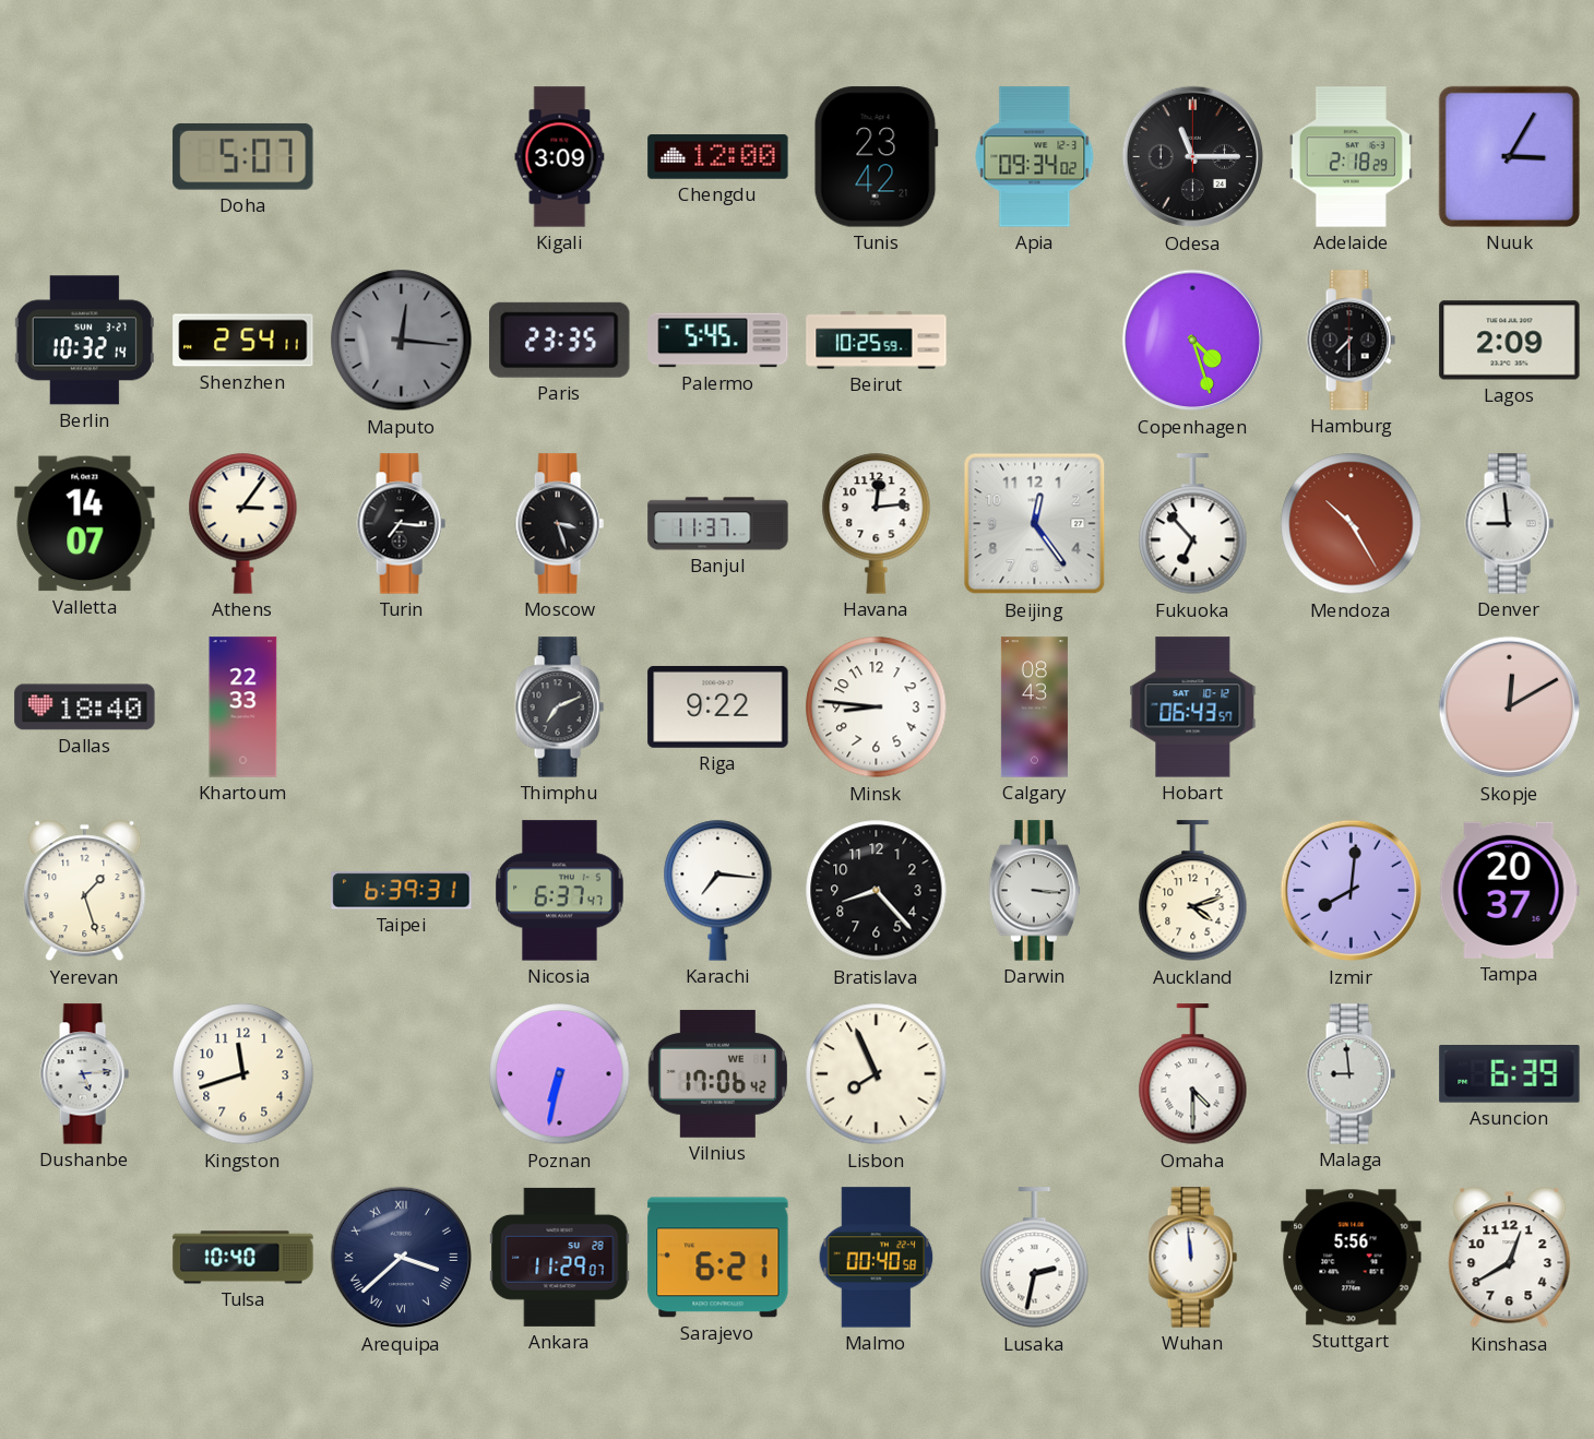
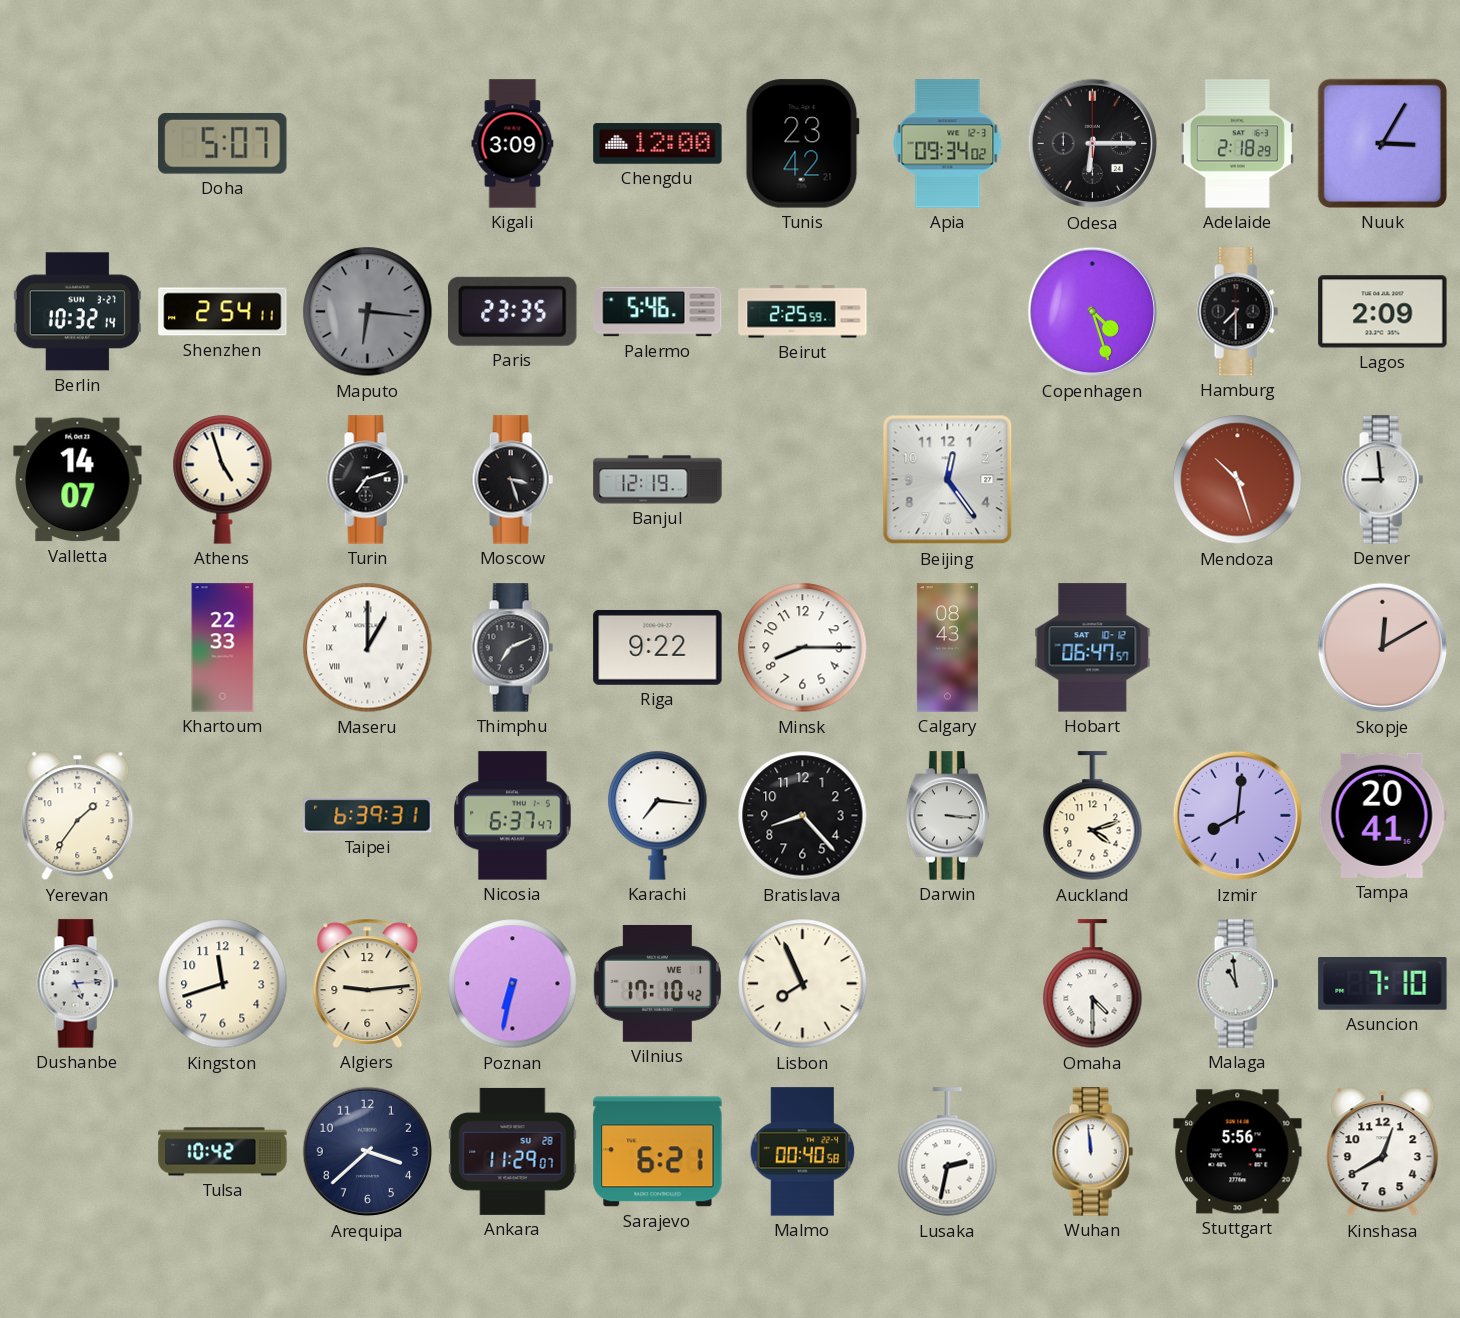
Odesa: 11:15 -> 6:15 (1093, 144)
Maputo: 12:16 -> 6:16 (368, 312)
Palermo: 5:45 -> 5:46 (658, 312)
Beirut: 10:25 -> 2:25 (803, 312)
Athens: 3:06 -> 4:57 (223, 479)
Turin: 7:16 -> 7:12 (367, 480)
Banjul: 11:37 -> 12:19 (658, 480)
Havana: 12:14 -> none (877, 523)
Fukuoka: 6:53 -> none (1193, 524)
Mendoza: 10:25 -> 10:27 (1238, 480)
Dallas: 18:40 -> none (85, 707)
Maseru: none -> 1:00 (368, 648)
Minsk: 8:46 -> 8:15 (803, 648)
Hobart: 06:43 -> 06:47 (1093, 648)
Yerevan: 1:27 -> 1:36 (78, 816)
Tampa: 20:37 -> 20:41 (1382, 815)
Algiers: none -> 9:14 (368, 983)
Vilnius: 17:06 -> 17:10 (657, 983)
Malaga: 8:59 -> 10:59 (1237, 984)
Asuncion: 6:39 -> 7:10 (1383, 984)
Tulsa: 10:40 -> 10:42 (223, 1152)
Arequipa numerals: Roman -> Arabic (368, 1152)
